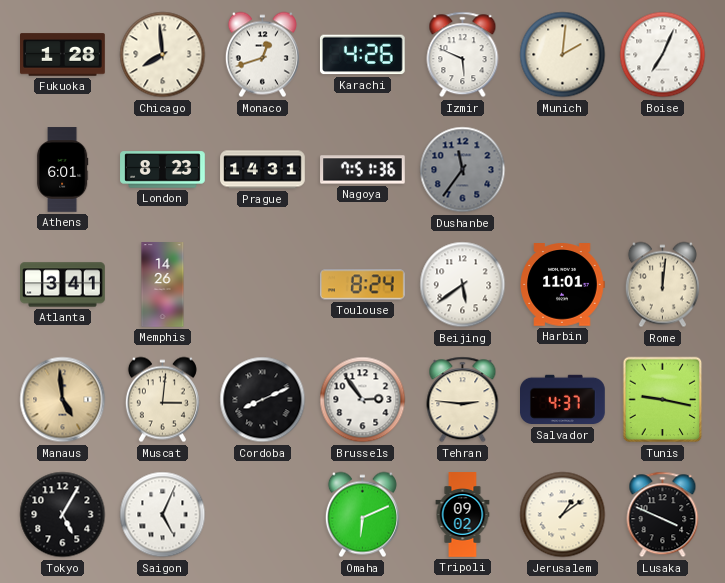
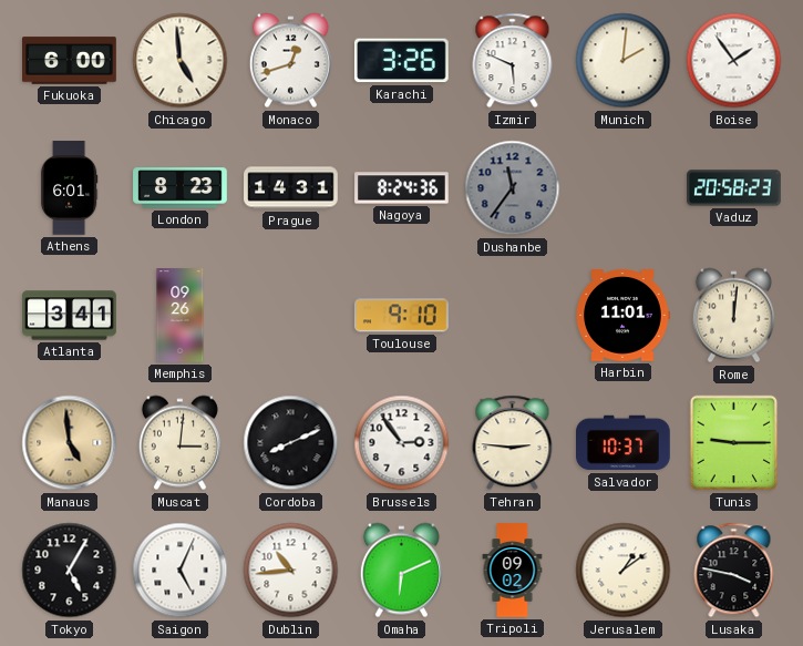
Fukuoka: 1:28 -> 6:00 (70, 61)
Chicago: 7:59 -> 4:59 (181, 61)
Karachi: 4:26 -> 3:26 (401, 61)
Boise: 7:04 -> 1:54 (734, 61)
Nagoya: 7:51 -> 8:24 (402, 188)
Vaduz: none -> 20:58 (734, 188)
Memphis: 14:26 -> 09:26 (181, 316)
Toulouse: 8:24 -> 9:10 (401, 316)
Beijing: 5:39 -> none (463, 285)
Salvador: 4:37 -> 10:37 (624, 443)
Tunis: 9:17 -> 9:15 (734, 443)
Dublin: none -> 10:44 (291, 571)
Lusaka: 3:49 -> 3:47 (734, 571)
